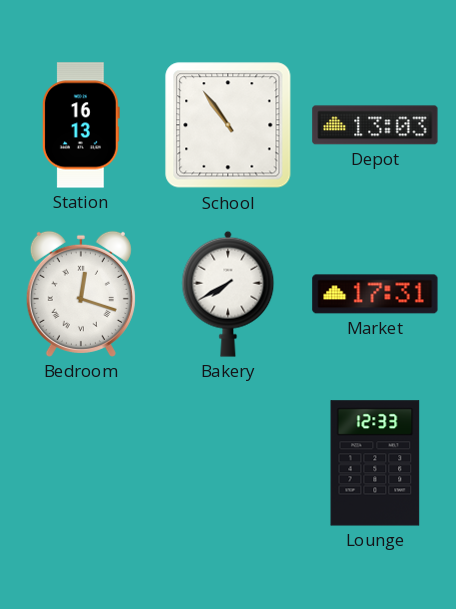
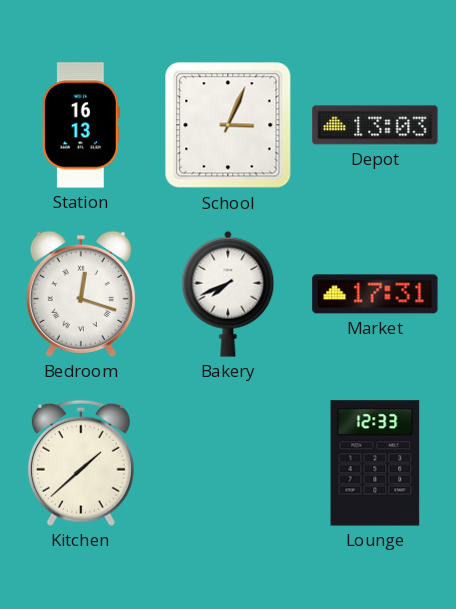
School: 10:54 -> 3:04 (228, 125)
Bakery: 7:40 -> 7:41 (228, 294)
Kitchen: none -> 1:38 (81, 463)
